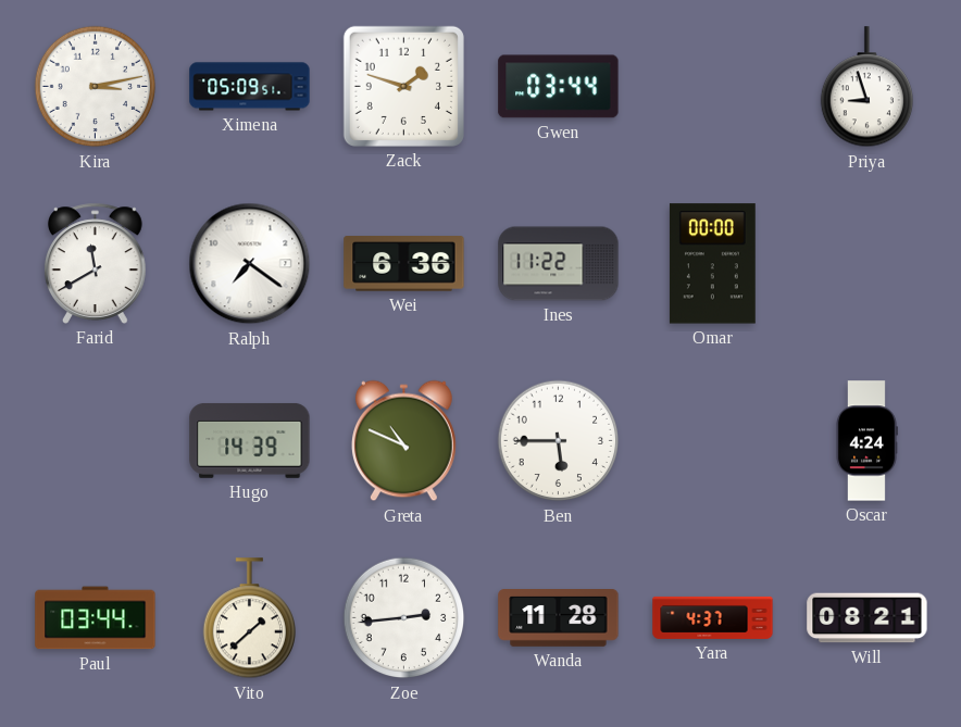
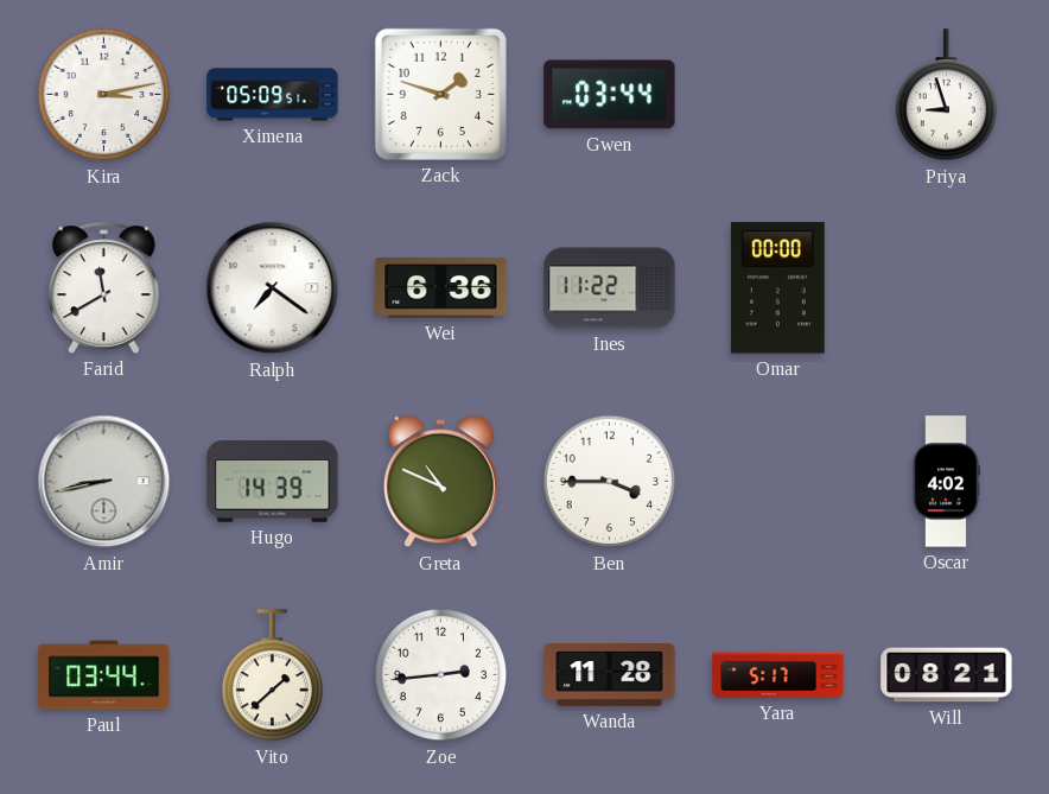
Amir: none -> 8:43 (104, 482)
Ben: 5:45 -> 3:45 (610, 482)
Oscar: 4:24 -> 4:02 (946, 482)
Yara: 4:37 -> 5:17 (778, 674)
